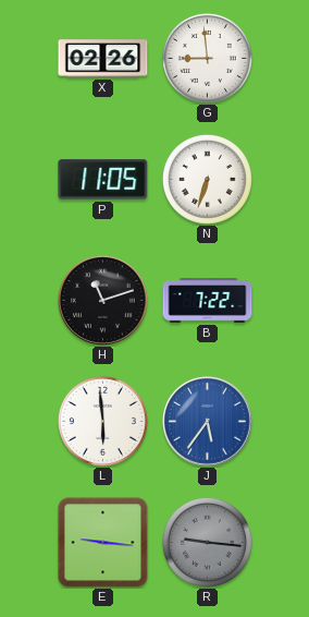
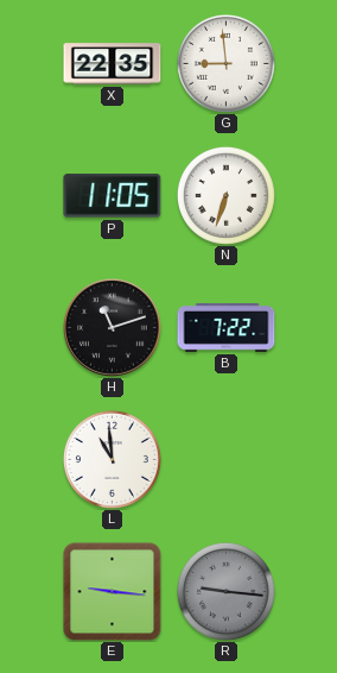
X: 02:26 -> 22:35 (113, 64)
L: 5:59 -> 10:59 (112, 459)
J: 5:36 -> none (208, 422)
